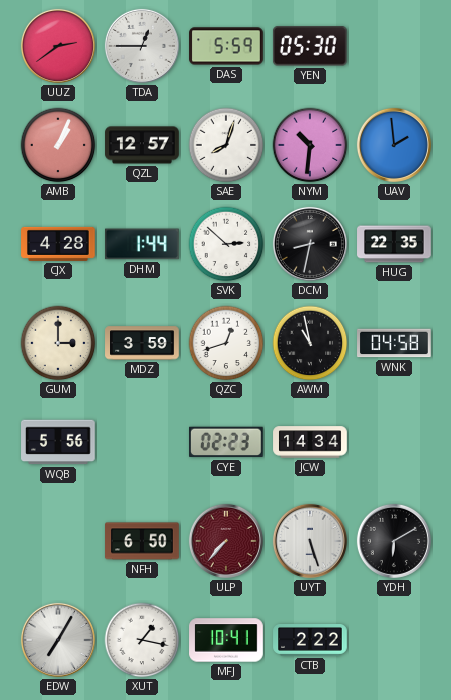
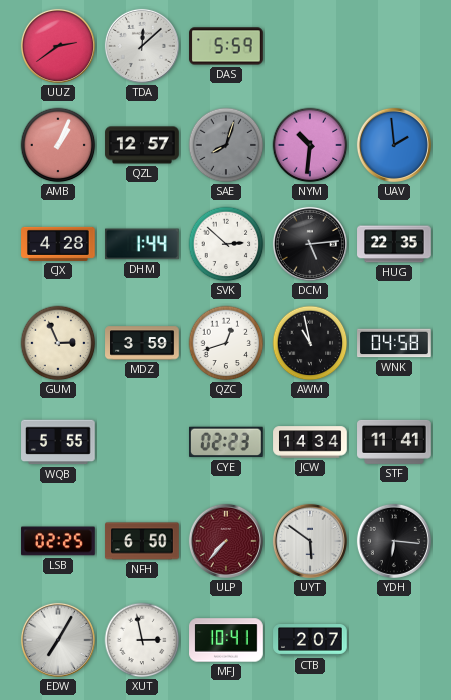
TDA: 12:45 -> 12:08 (142, 46)
YEN: 05:30 -> none (310, 46)
SAE dial: white -> grey (226, 145)
DCM: 8:32 -> 5:14 (310, 244)
GUM: 3:00 -> 2:56 (58, 343)
WQB: 5:56 -> 5:55 (58, 442)
STF: none -> 11:41 (394, 442)
LSB: none -> 02:25 (58, 541)
UYT: 5:27 -> 5:51 (310, 541)
YDH: 6:10 -> 6:16 (394, 541)
XUT: 1:17 -> 2:58 (142, 640)
CTB: 2:22 -> 2:07 (310, 641)
